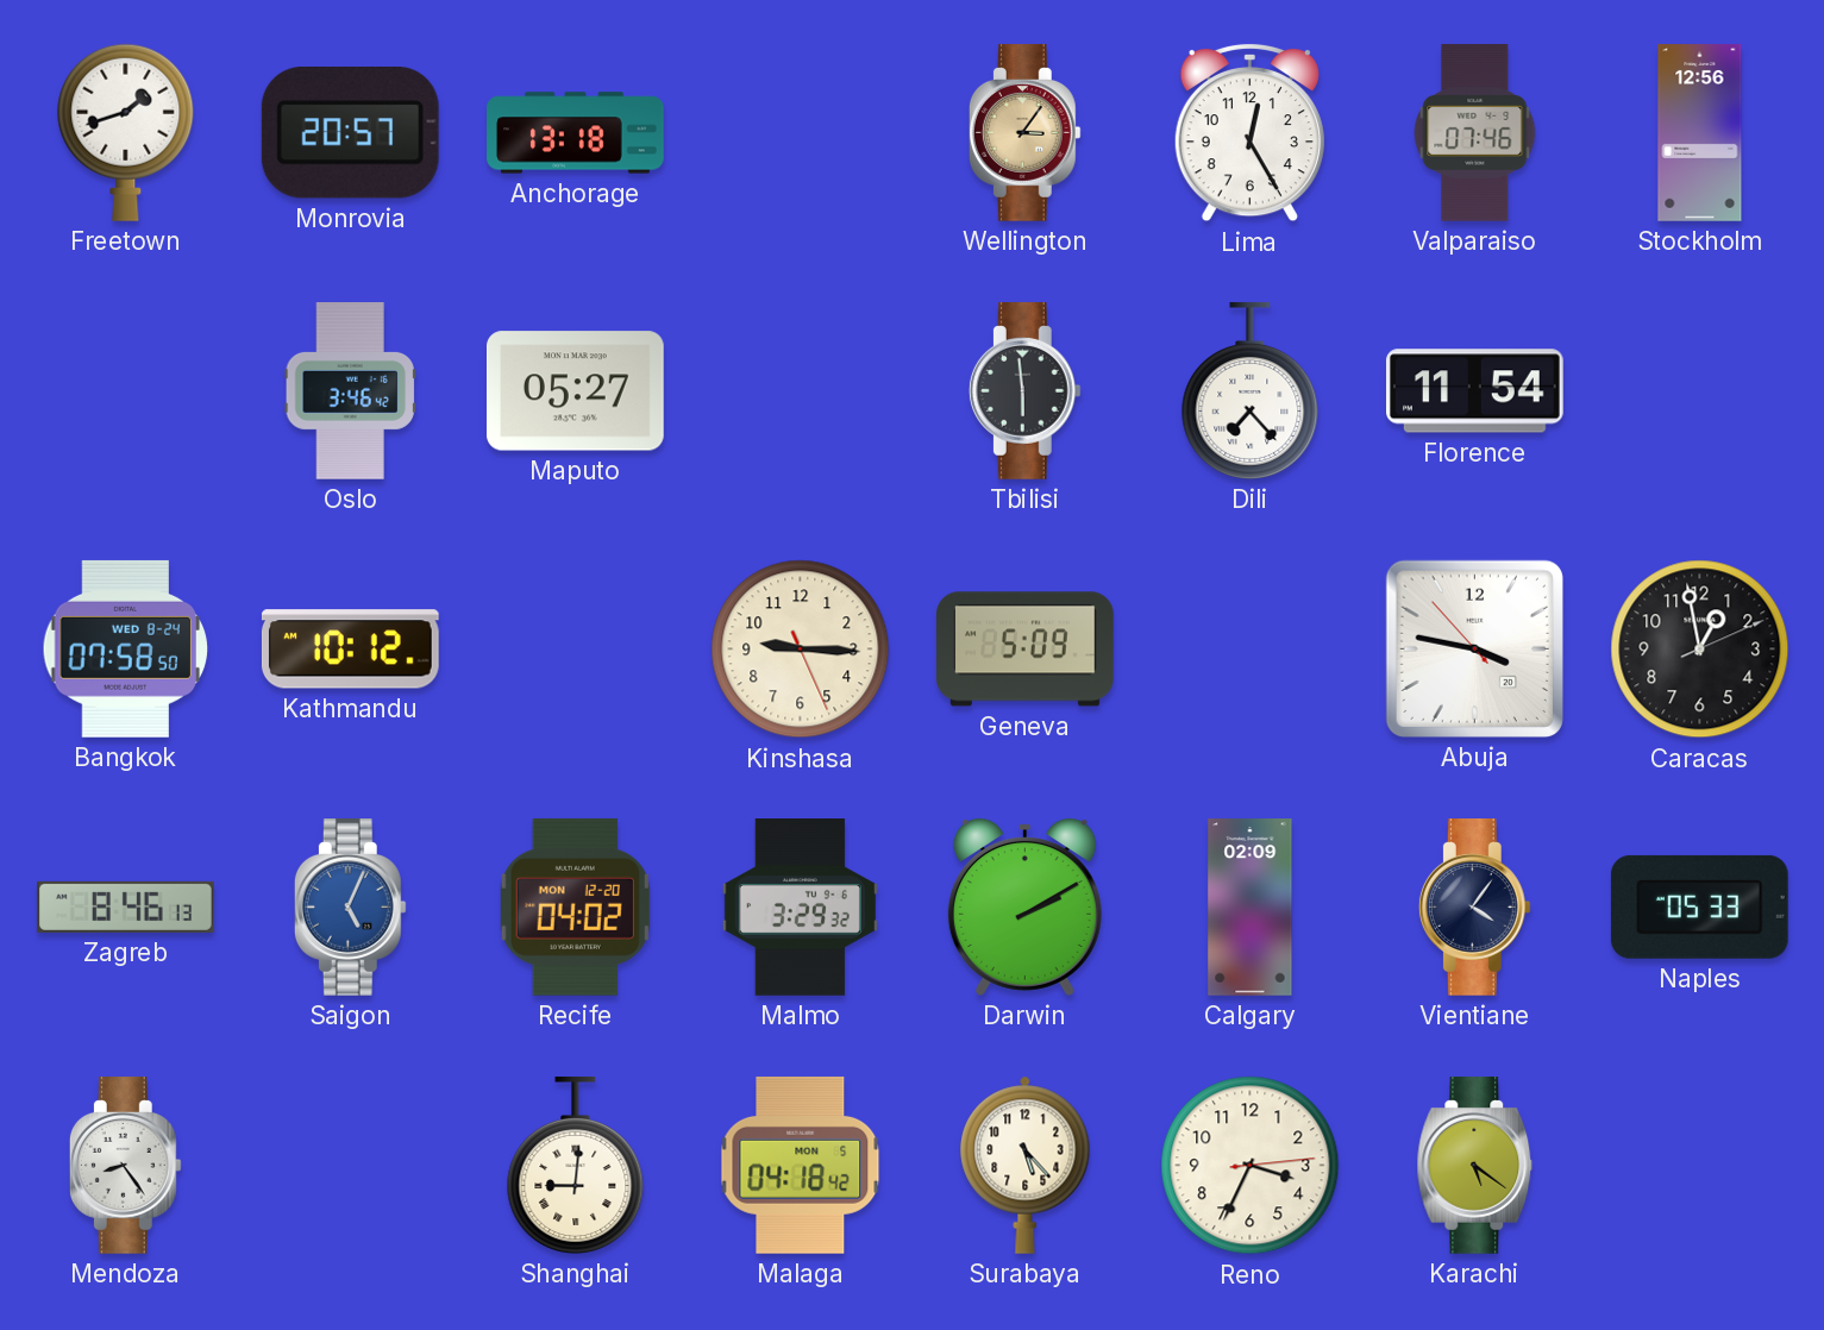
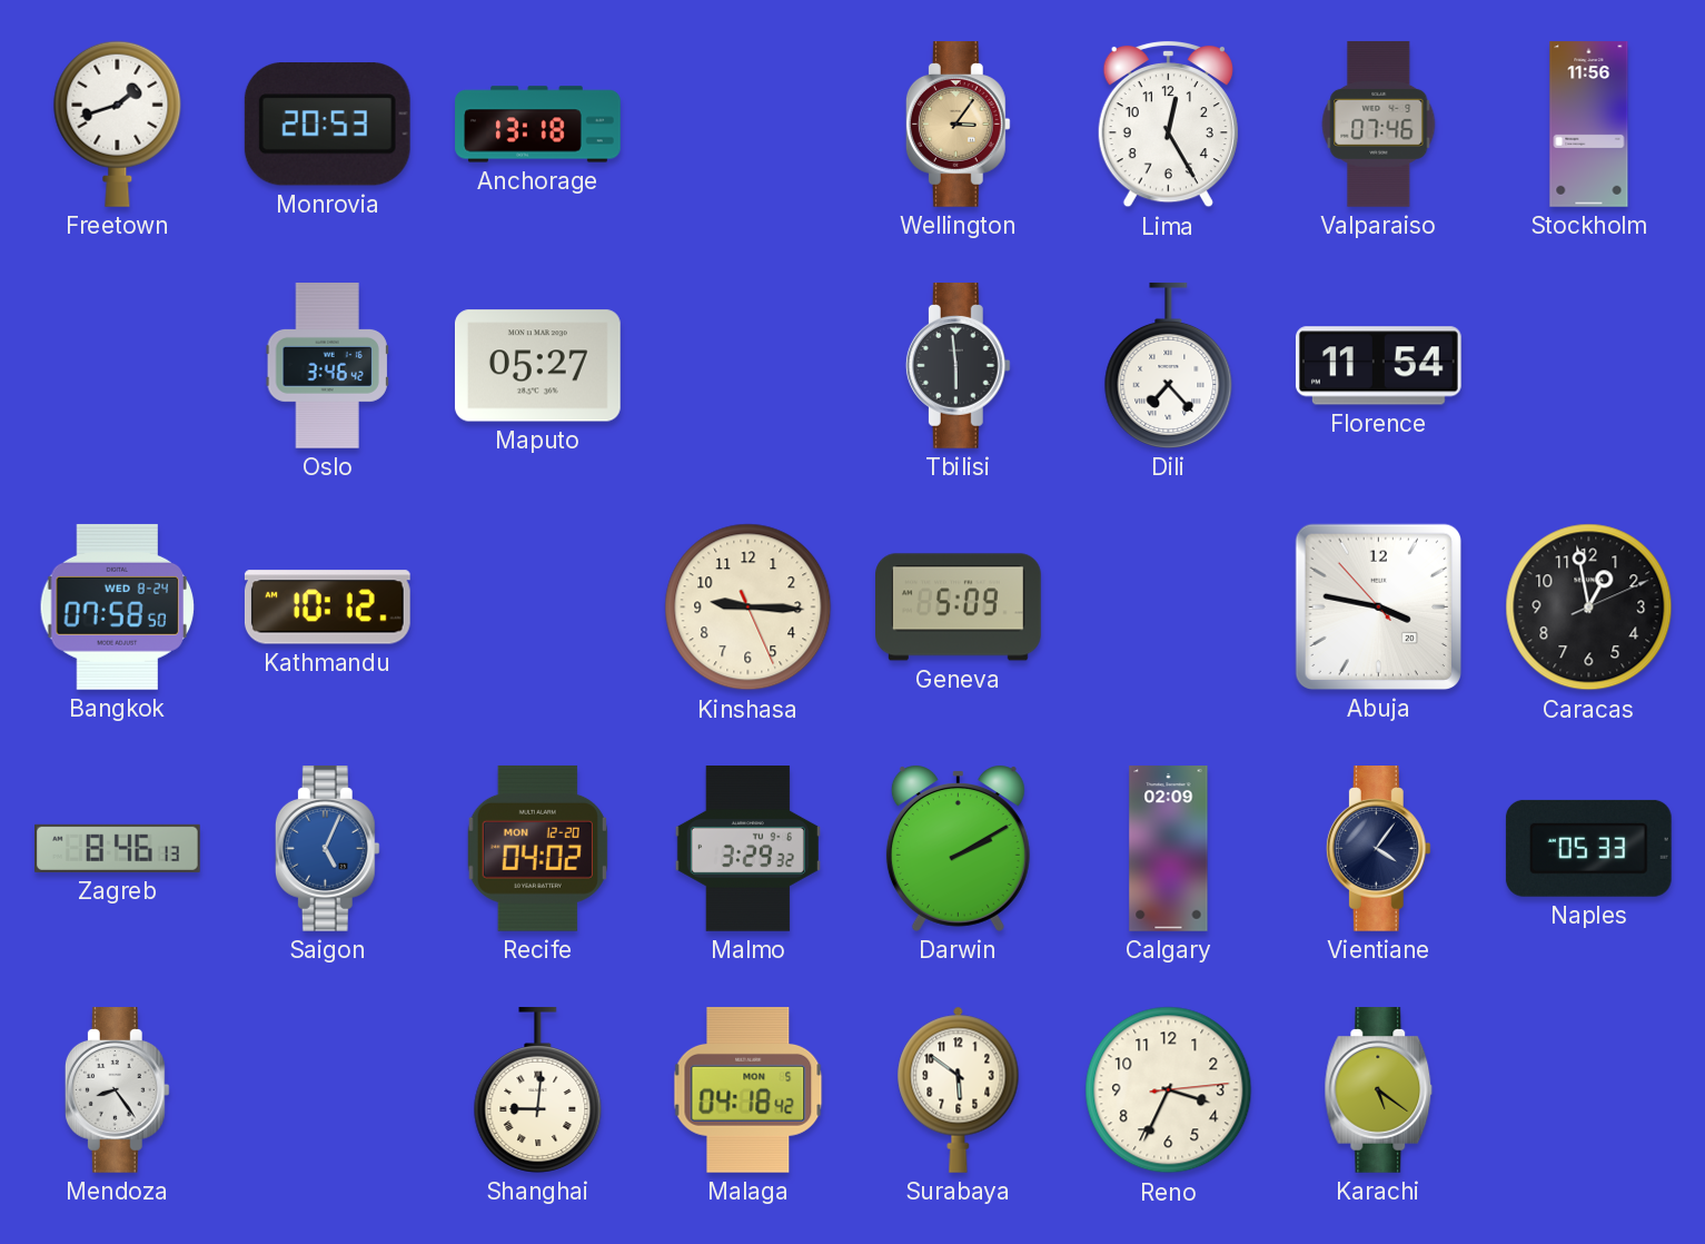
Monrovia: 20:57 -> 20:53 (327, 125)
Stockholm: 12:56 -> 11:56 (1589, 125)
Surabaya: 5:23 -> 5:51 (959, 1089)
